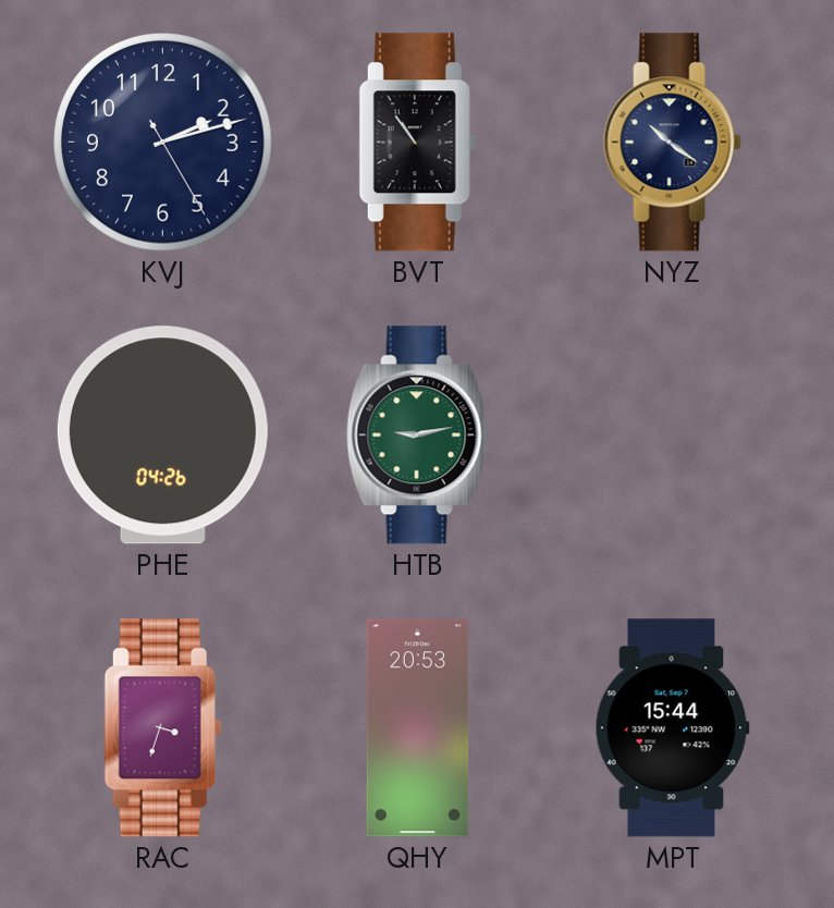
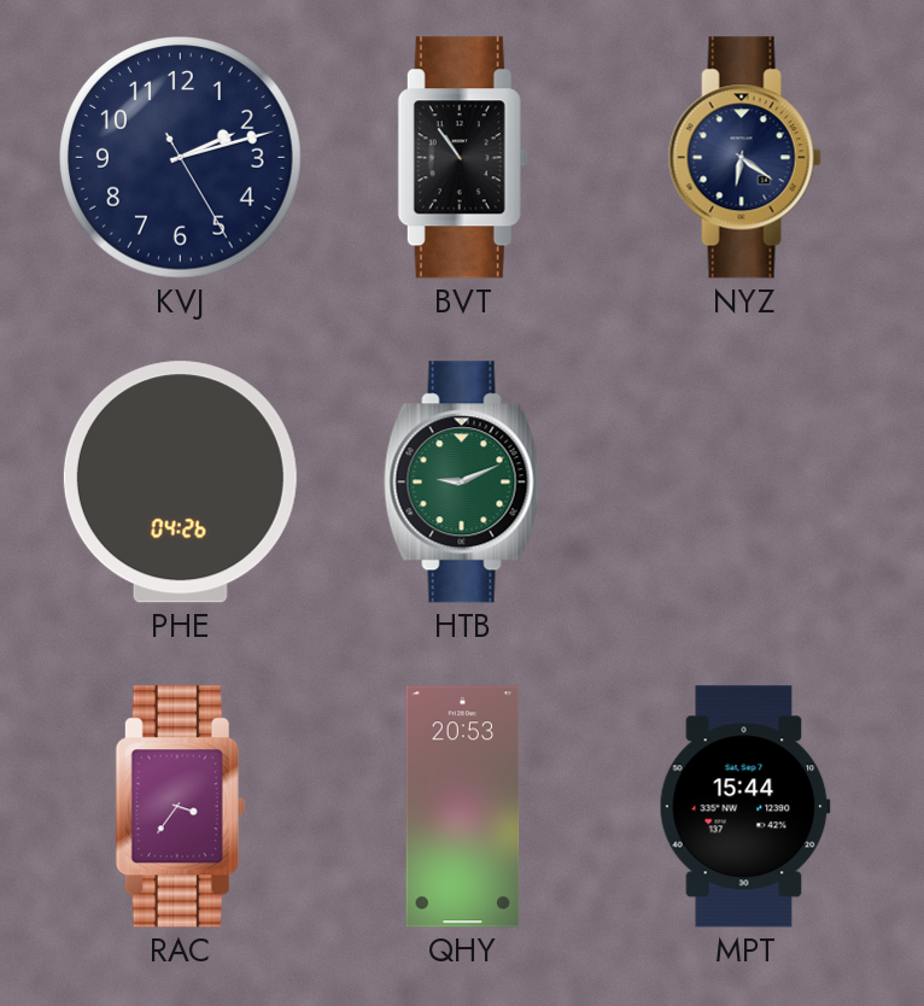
NYZ: 10:21 -> 6:21 (744, 158)
HTB: 9:13 -> 9:11 (462, 482)
RAC: 3:33 -> 3:36 (180, 807)
